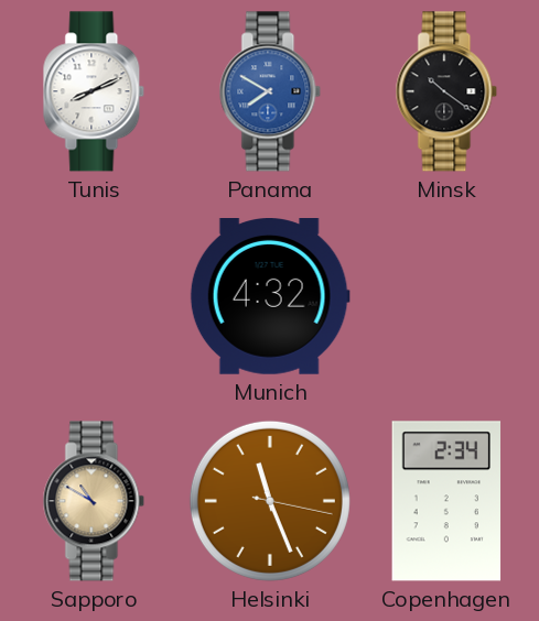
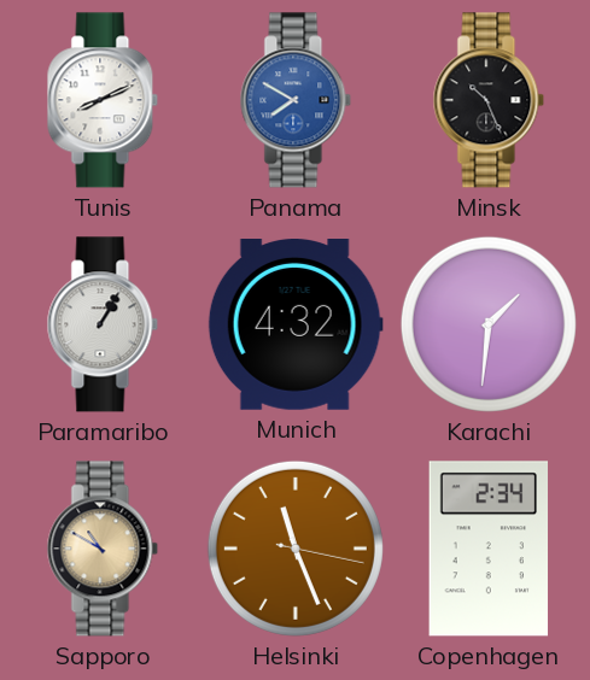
Minsk: 10:21 -> 10:26 (489, 100)
Paramaribo: none -> 1:05 (103, 324)
Karachi: none -> 1:31 (489, 324)
